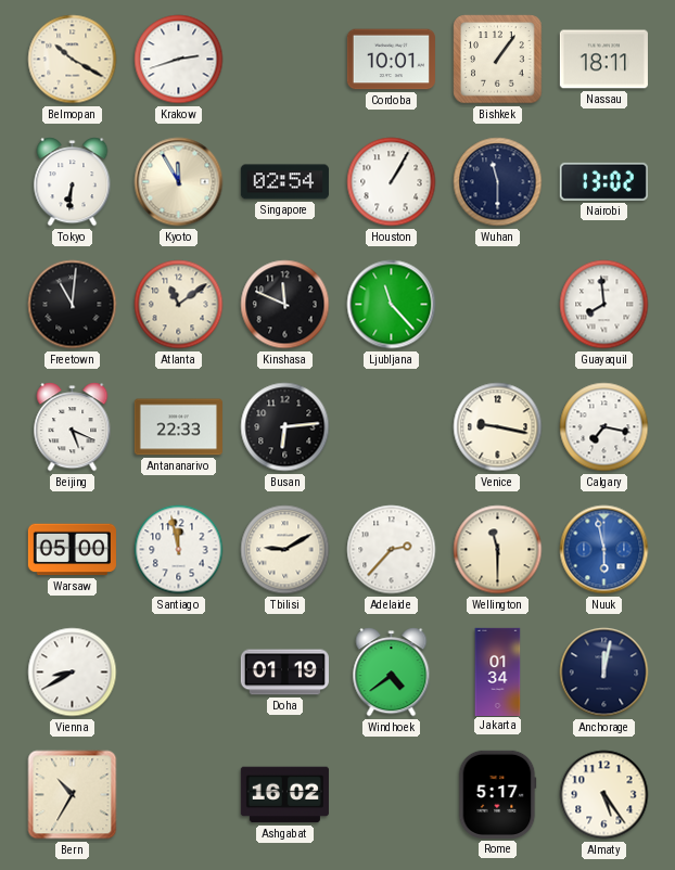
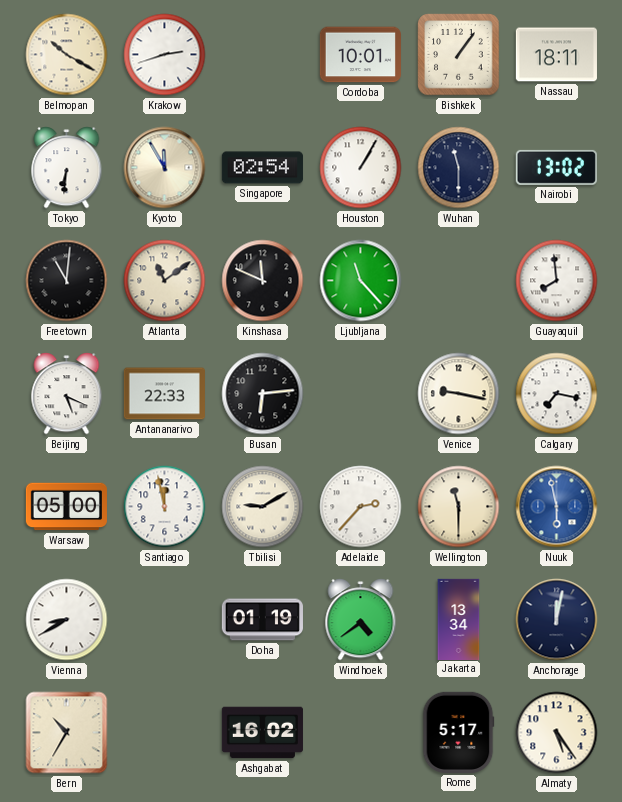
Jakarta: 01:34 -> 13:34 (459, 619)
